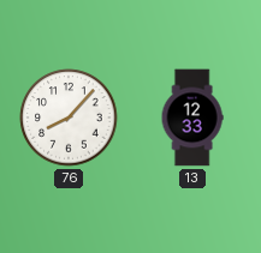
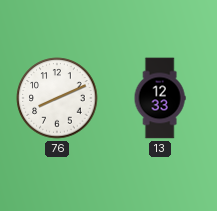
76: 8:07 -> 8:11 (57, 98)
